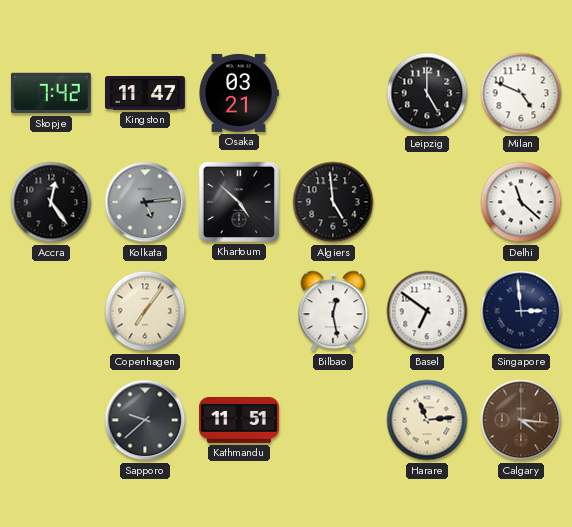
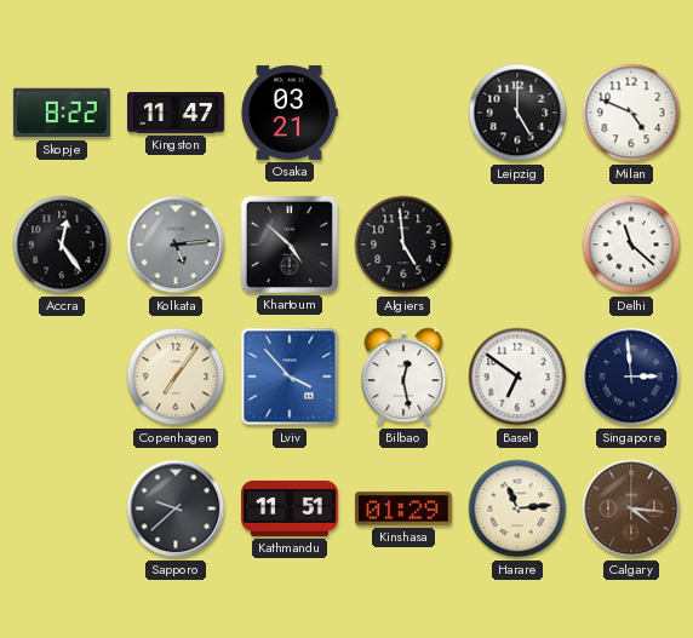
Skopje: 7:42 -> 8:22 (62, 113)
Lviv: none -> 3:53 (290, 377)
Kinshasa: none -> 01:29 (403, 508)
